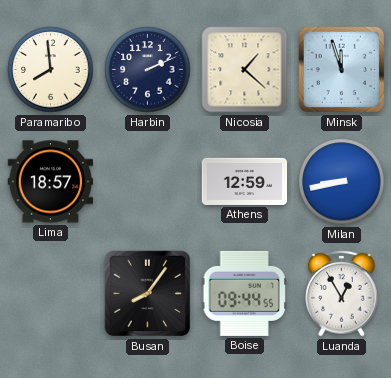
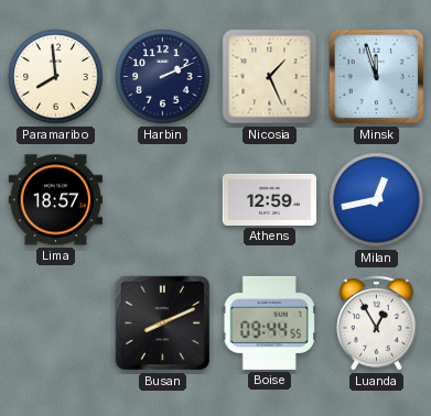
Nicosia: 1:22 -> 1:26 (270, 77)
Milan: 8:43 -> 12:43 (377, 200)
Busan: 8:06 -> 8:11 (163, 324)
